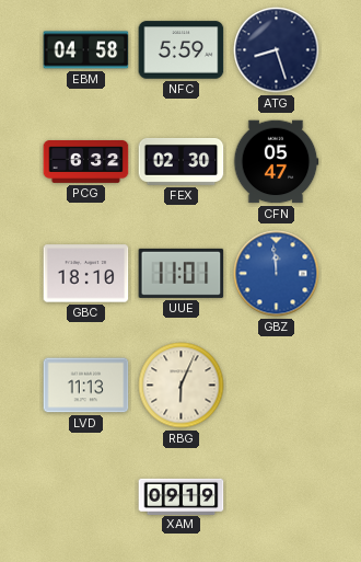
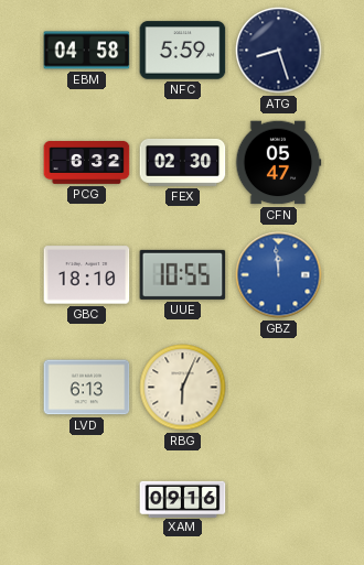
UUE: 11:01 -> 10:55 (183, 274)
LVD: 11:13 -> 6:13 (87, 388)
XAM: 09:19 -> 09:16 (183, 499)
